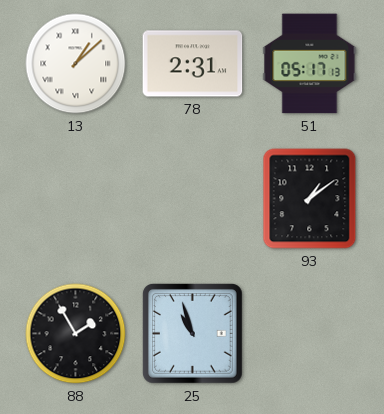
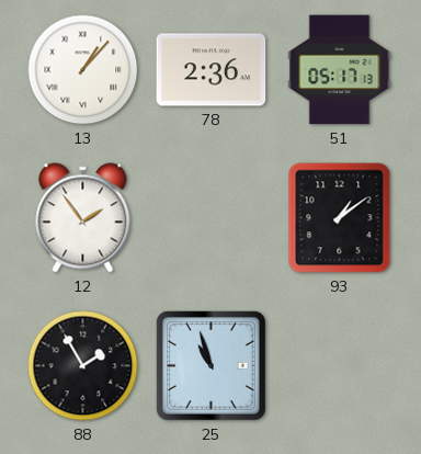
13: 1:08 -> 1:07 (83, 70)
78: 2:31 -> 2:36 (212, 70)
12: none -> 1:54 (83, 218)
